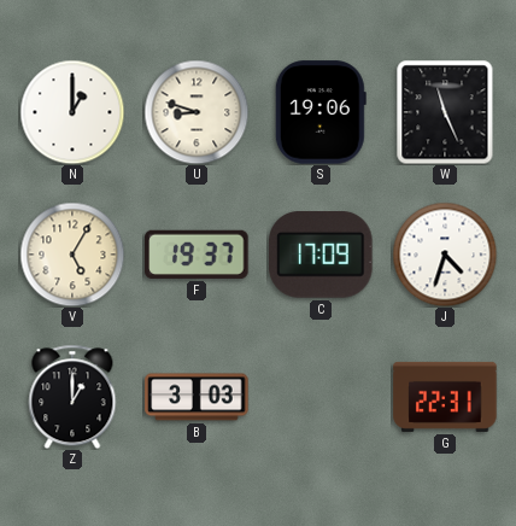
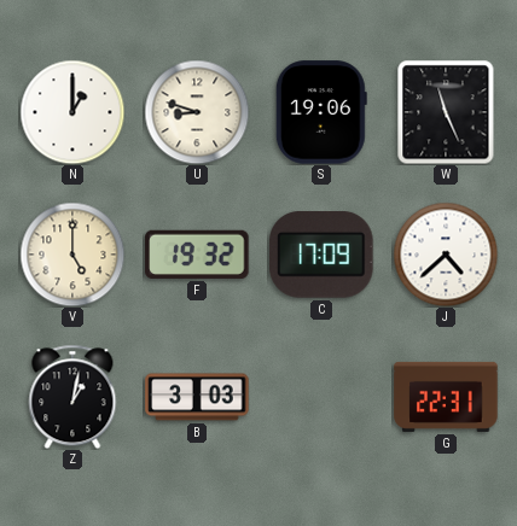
V: 5:05 -> 5:00 (72, 255)
F: 19:37 -> 19:32 (197, 255)
J: 4:33 -> 4:38 (446, 255)
Z: 1:00 -> 1:02 (72, 397)
